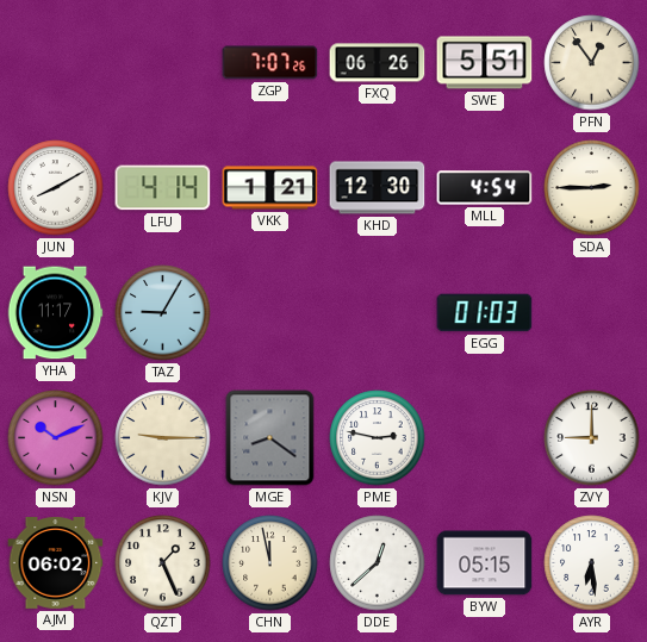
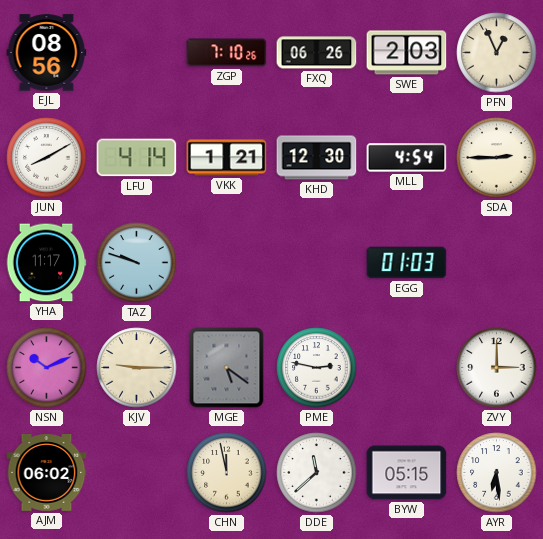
EJL: none -> 08:56 (47, 53)
ZGP: 7:07 -> 7:10 (227, 53)
SWE: 5:51 -> 2:03 (407, 53)
PFN: 12:54 -> 12:56 (497, 53)
TAZ: 9:05 -> 9:48 (137, 263)
MGE: 8:21 -> 5:21 (227, 368)
ZVY: 9:00 -> 3:00 (497, 368)
QZT: 1:26 -> none (163, 563)
DDE: 12:38 -> 11:38 (317, 473)
